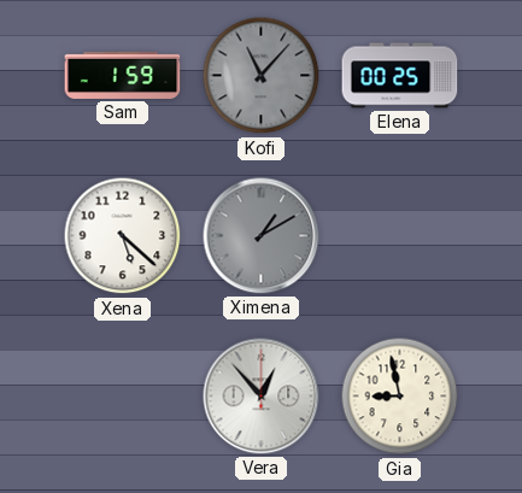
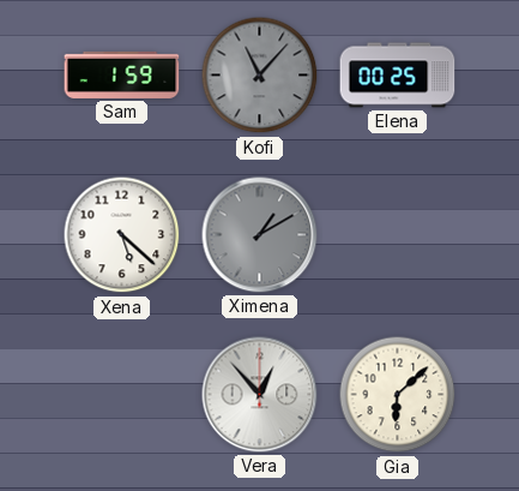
Gia: 8:58 -> 6:08 (398, 395)
